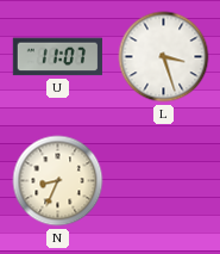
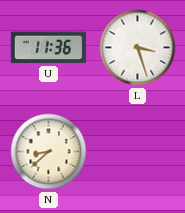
U: 11:07 -> 11:36 (48, 48)
N: 8:34 -> 8:38 (49, 152)
